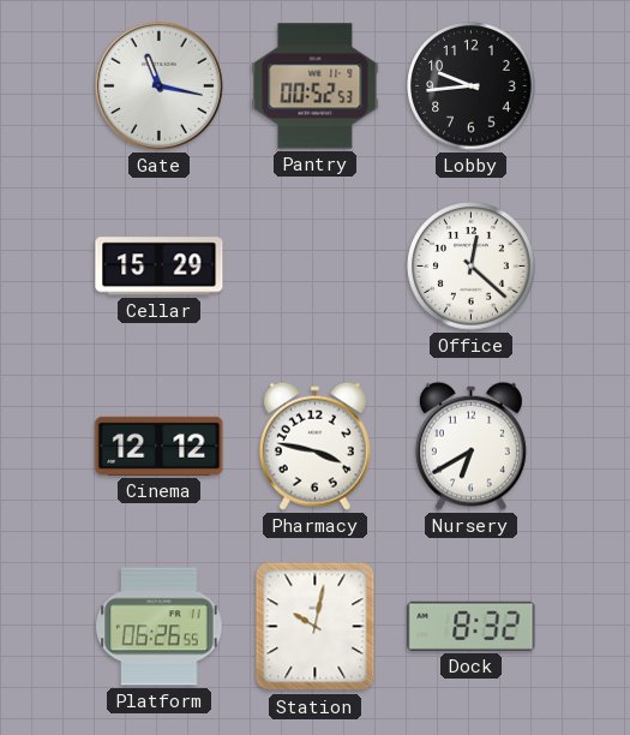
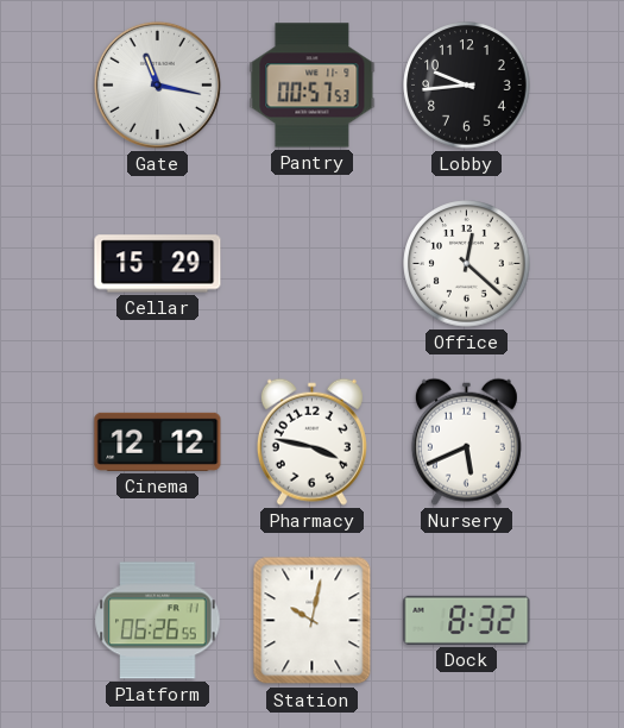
Pantry: 00:52 -> 00:57 (313, 86)
Nursery: 6:40 -> 5:41 (466, 441)
